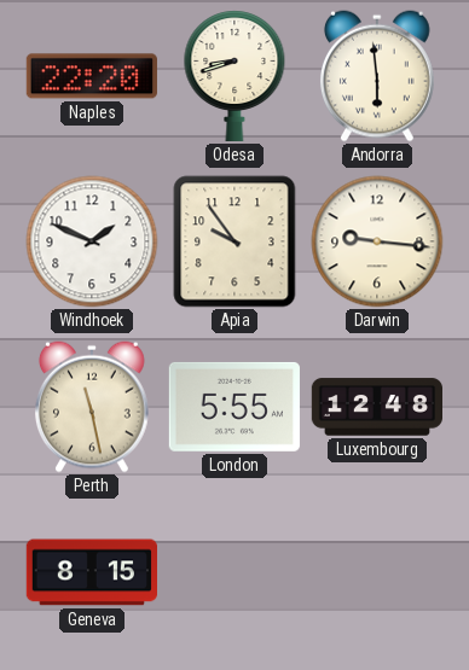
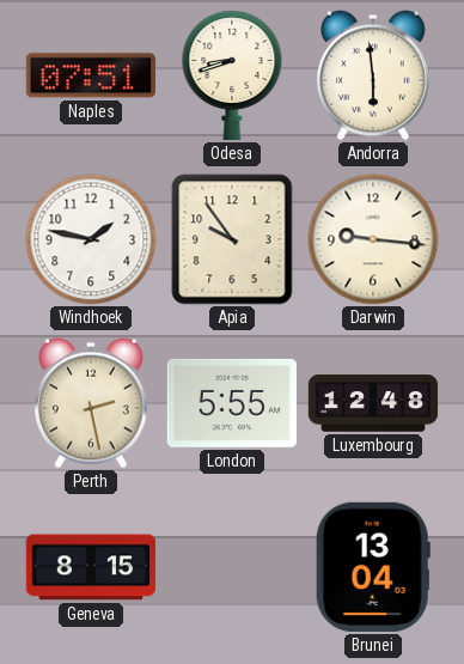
Naples: 22:20 -> 07:51 (91, 75)
Windhoek: 1:49 -> 1:47 (91, 239)
Perth: 11:28 -> 2:28 (91, 403)
Brunei: none -> 13:04 (373, 567)
